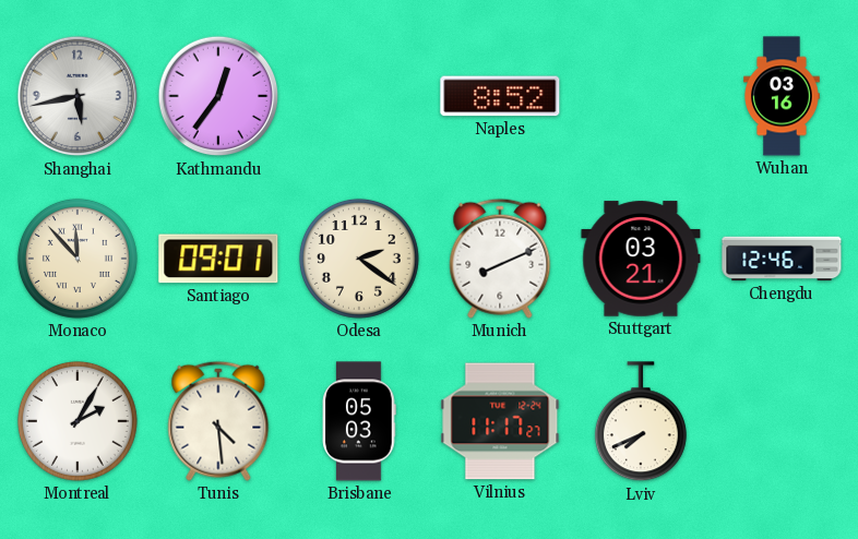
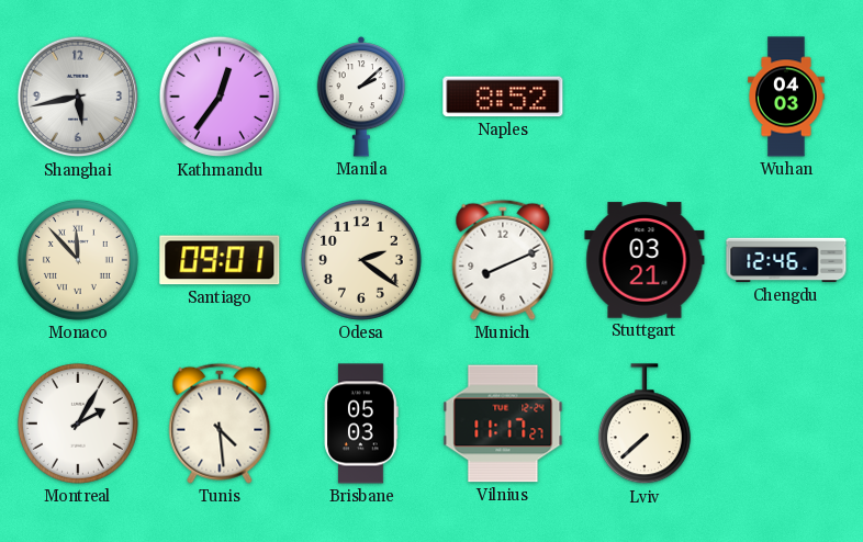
Manila: none -> 2:08 (361, 97)
Wuhan: 03:16 -> 04:03 (786, 97)
Lviv: 7:41 -> 7:38 (645, 425)
